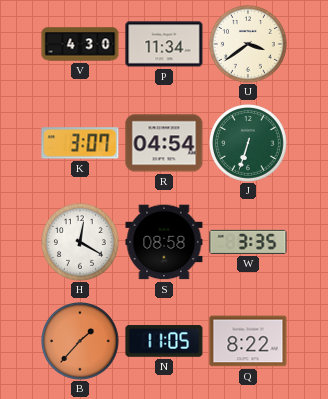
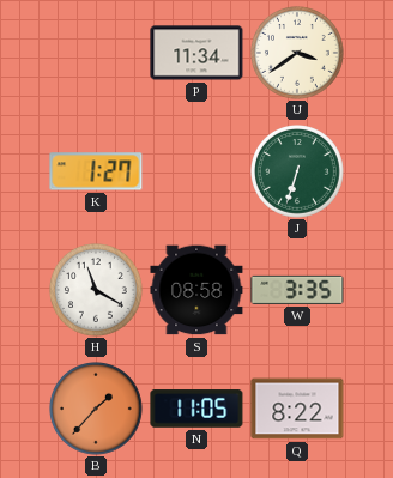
V: 4:30 -> none (80, 44)
K: 3:07 -> 1:27 (96, 171)
R: 04:54 -> none (164, 143)
H: 12:20 -> 11:20 (97, 291)
